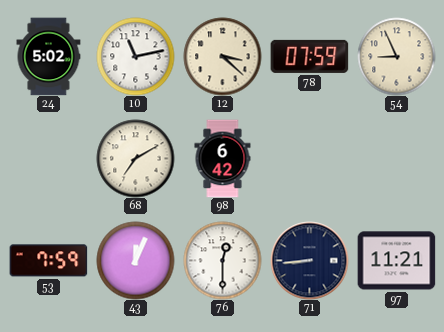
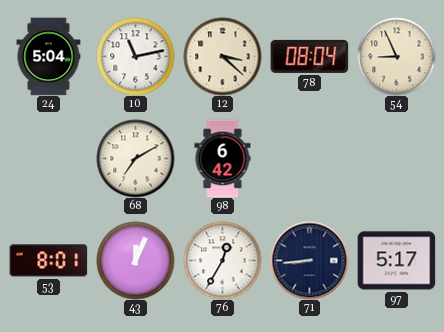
24: 5:02 -> 5:04 (49, 56)
78: 07:59 -> 08:04 (309, 56)
53: 7:59 -> 8:01 (48, 261)
76: 12:30 -> 12:35 (222, 260)
97: 11:21 -> 5:17 (396, 261)
